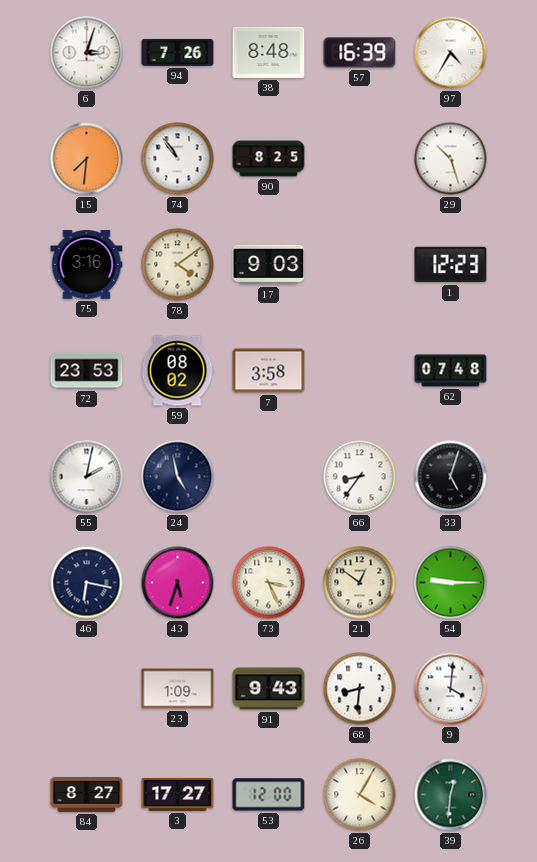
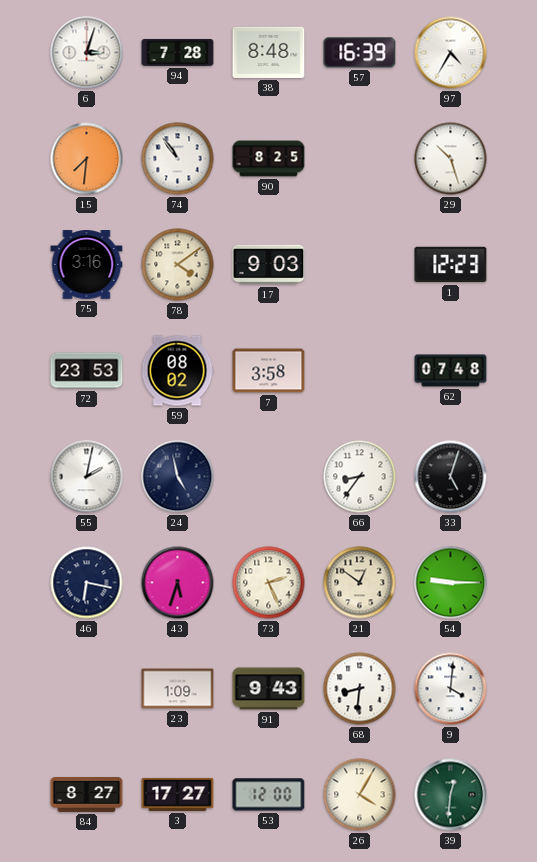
94: 7:26 -> 7:28 (178, 52)
73: 3:26 -> 2:26 (269, 583)
